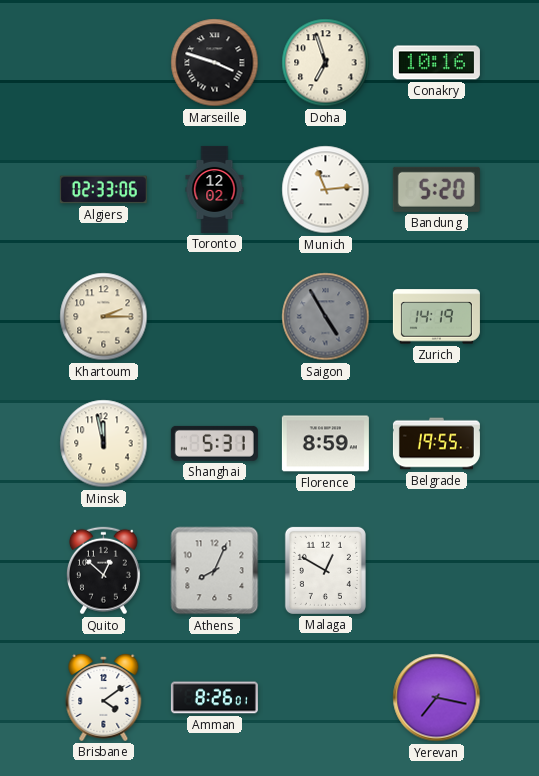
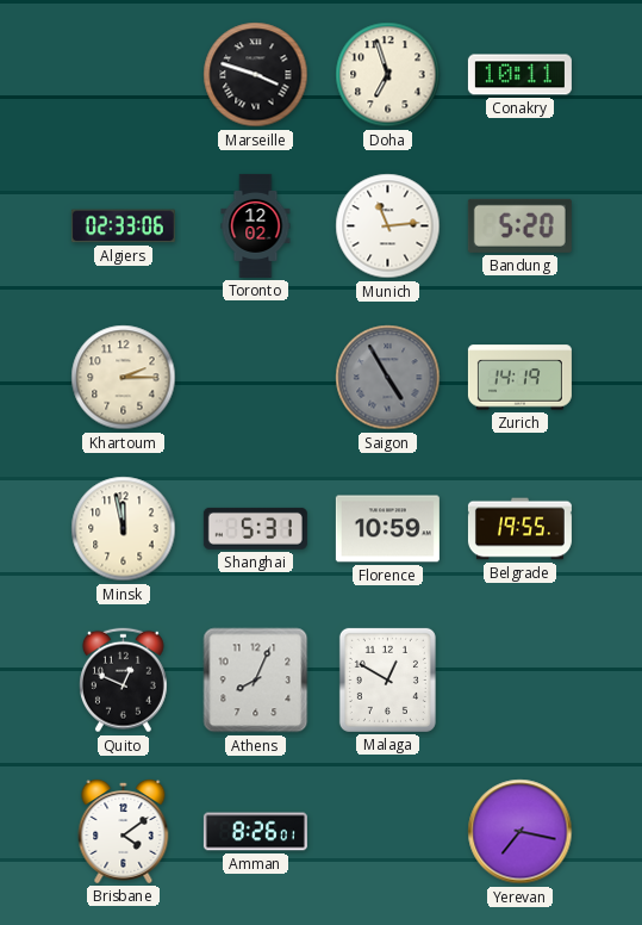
Conakry: 10:16 -> 10:11 (519, 75)
Florence: 8:59 -> 10:59 (387, 529)
Quito: 12:52 -> 12:49 (123, 681)
